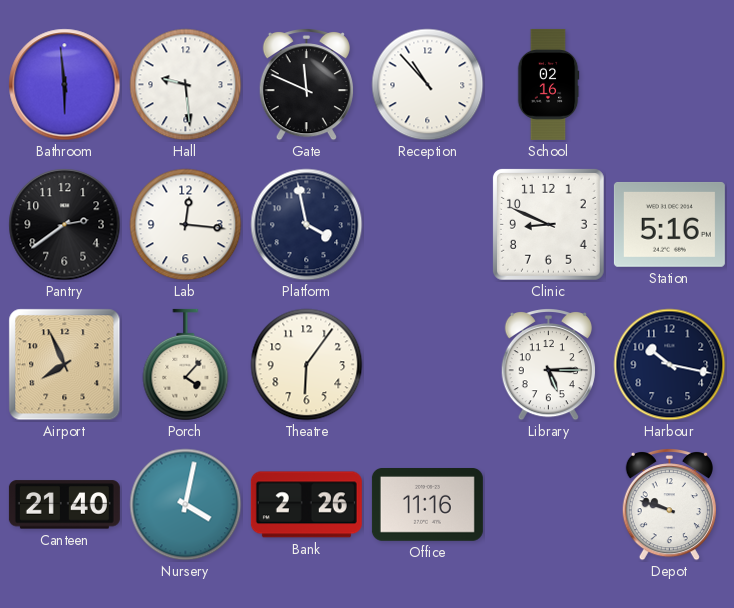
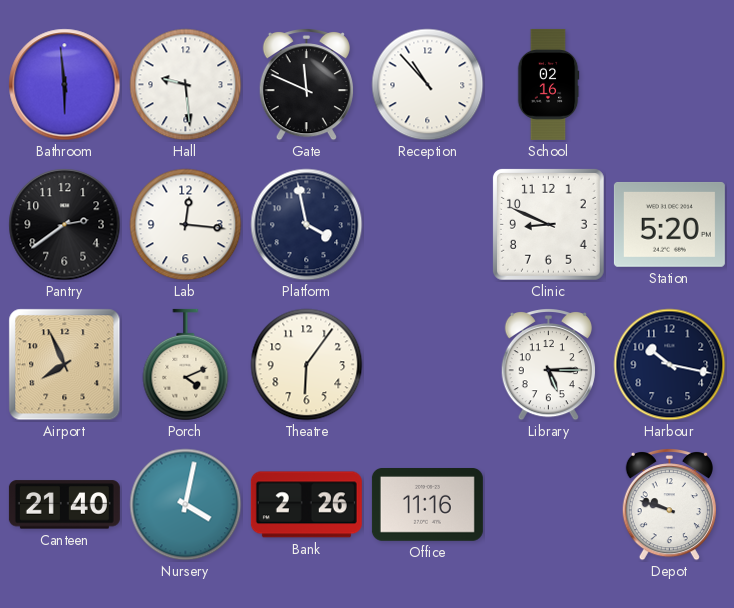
Station: 5:16 -> 5:20 (669, 224)
Porch: 4:07 -> 4:11 (186, 365)
